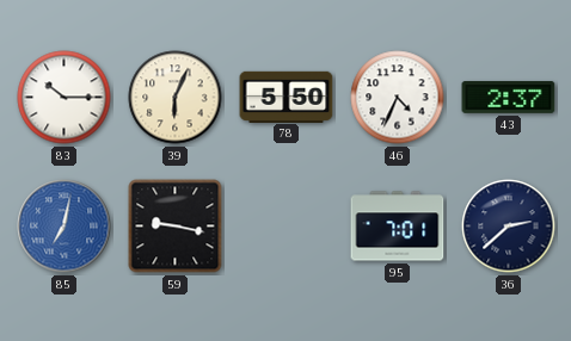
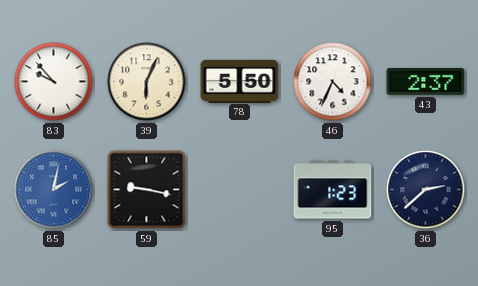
83: 10:15 -> 9:53 (54, 82)
85: 7:02 -> 2:02 (54, 190)
95: 7:01 -> 1:23 (333, 190)
